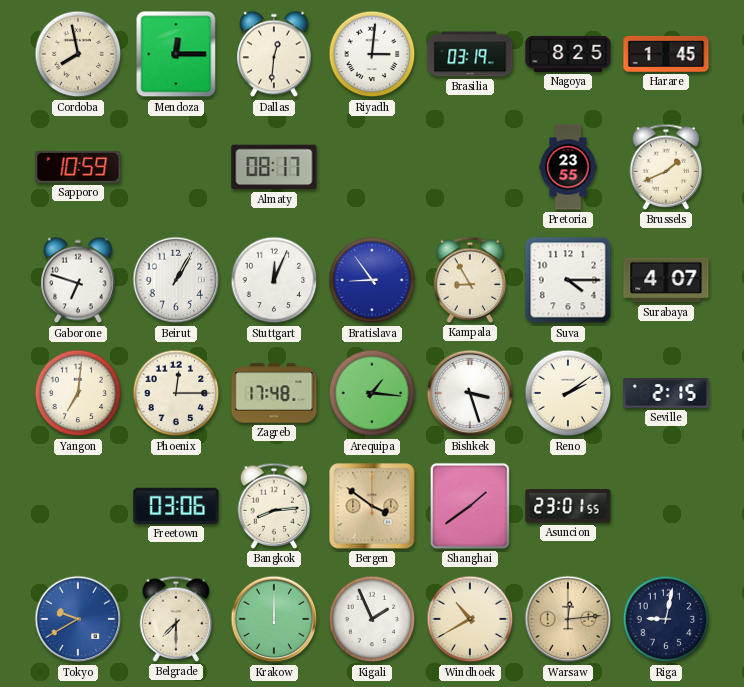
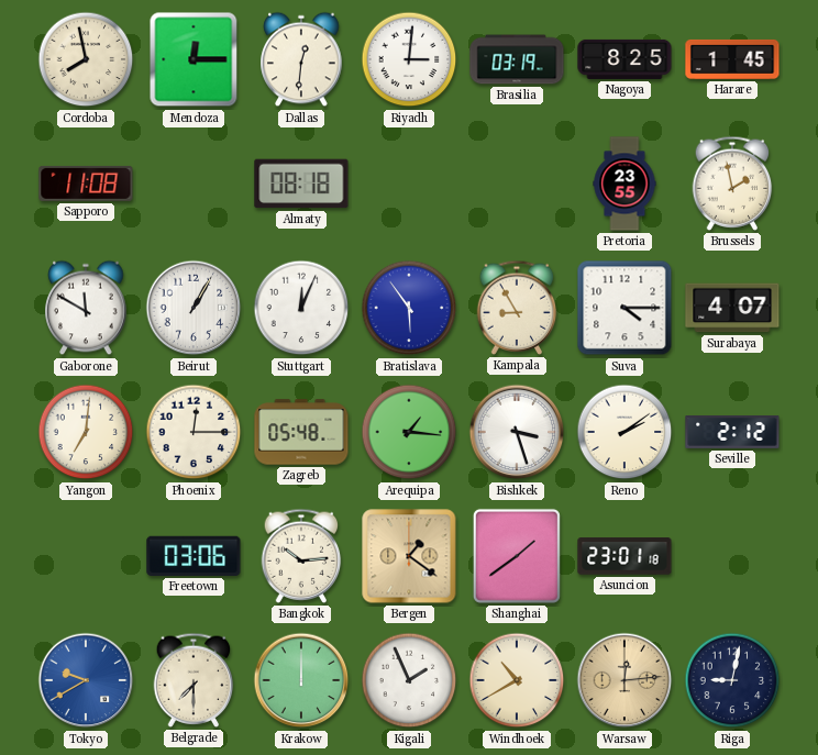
Sapporo: 10:59 -> 11:08 (86, 184)
Almaty: 08:17 -> 08:18 (301, 184)
Brussels: 1:41 -> 1:58 (732, 184)
Gaborone: 6:48 -> 11:50 (86, 308)
Bratislava: 8:54 -> 5:54 (409, 308)
Zagreb: 17:48 -> 05:48 (301, 432)
Seville: 2:15 -> 2:12 (732, 433)
Bangkok: 8:14 -> 10:14 (301, 556)
Bergen: 3:51 -> 1:21 (409, 556)
Asuncion: 23:01:55 -> 23:01:18 (624, 556)
